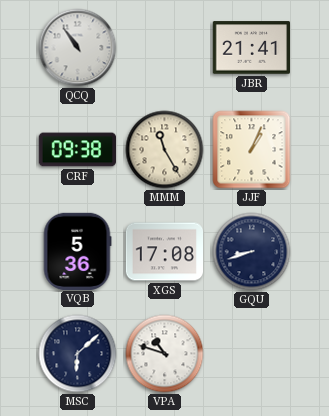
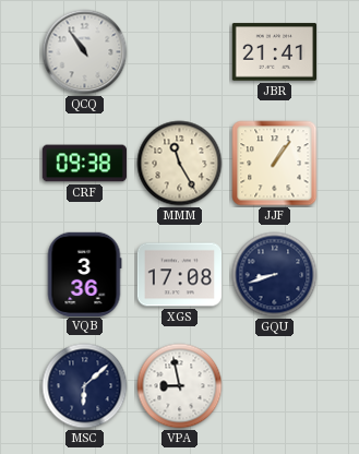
JJF: 1:04 -> 1:06 (275, 164)
VQB: 5:36 -> 3:36 (84, 274)
VPA: 10:48 -> 8:58 (180, 386)
